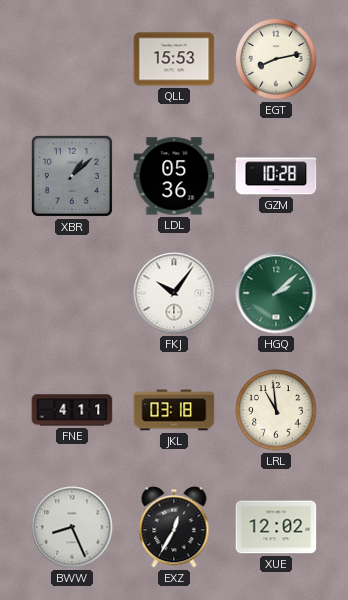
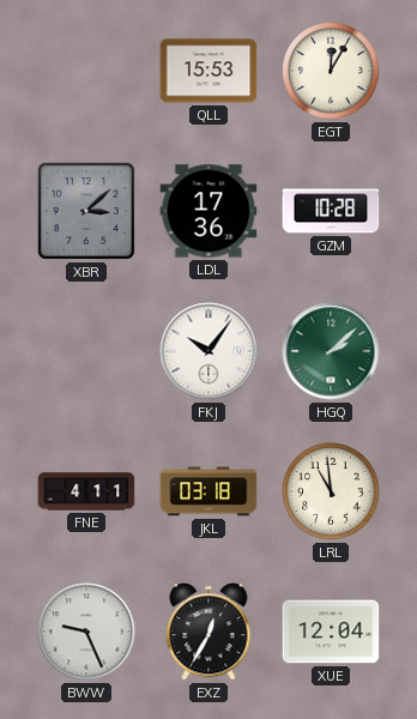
EGT: 8:13 -> 12:05 (331, 71)
XBR: 1:08 -> 3:08 (86, 211)
LDL: 05:36 -> 17:36 (208, 211)
BWW: 8:26 -> 9:26 (86, 632)
XUE: 12:02 -> 12:04 (331, 632)
